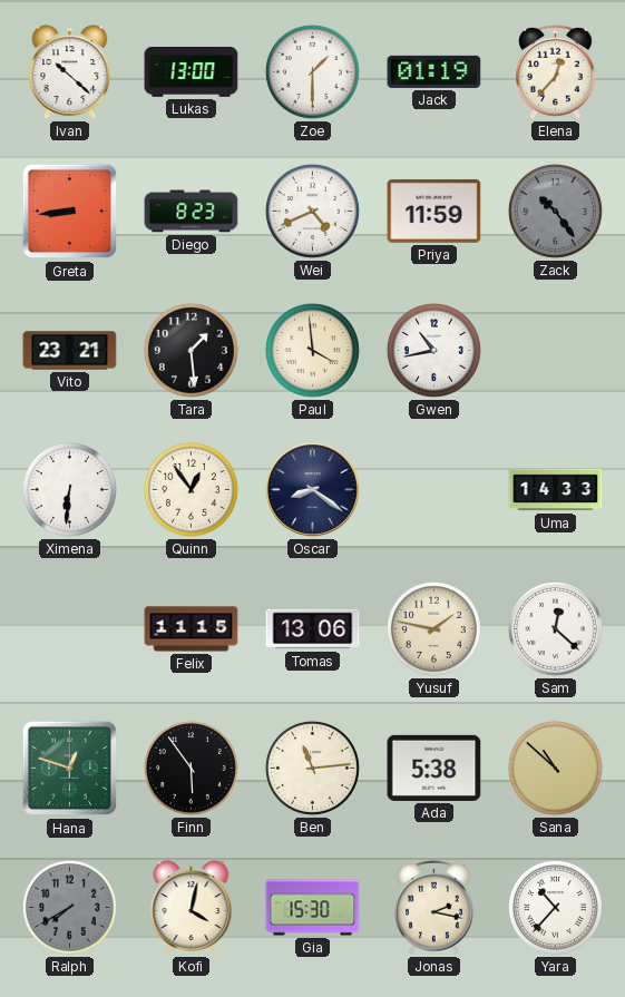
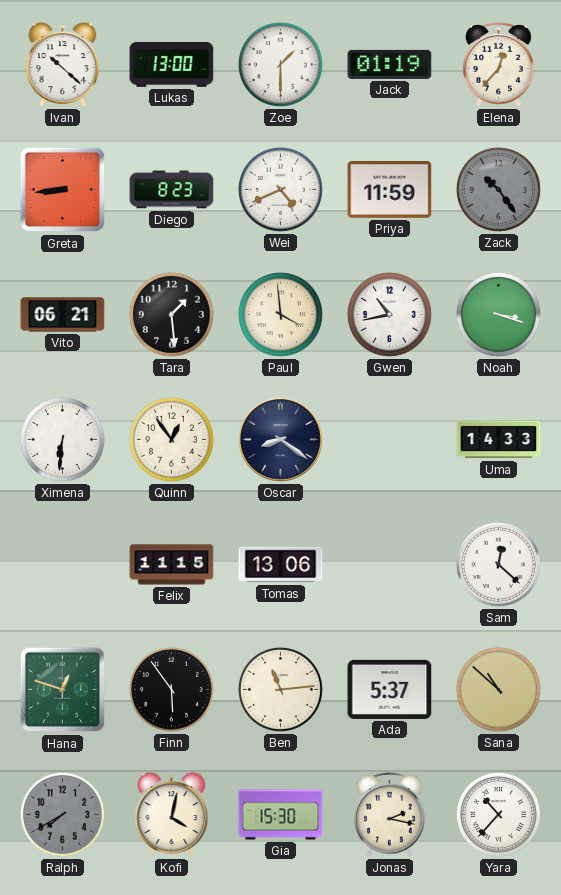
Vito: 23:21 -> 06:21 (63, 315)
Noah: none -> 3:18 (498, 314)
Yusuf: 1:47 -> none (433, 628)
Ada: 5:38 -> 5:37 (390, 689)
